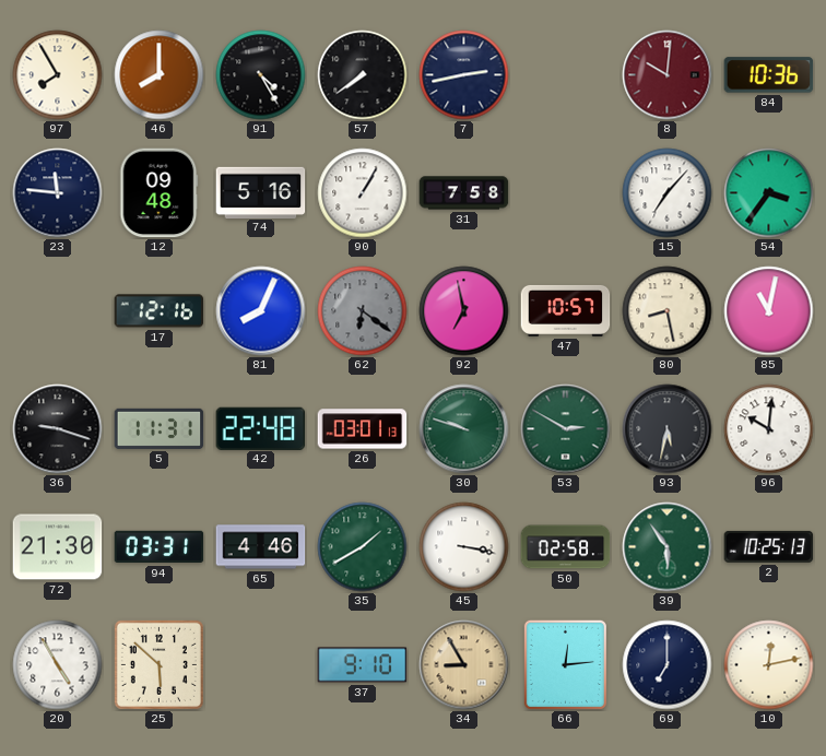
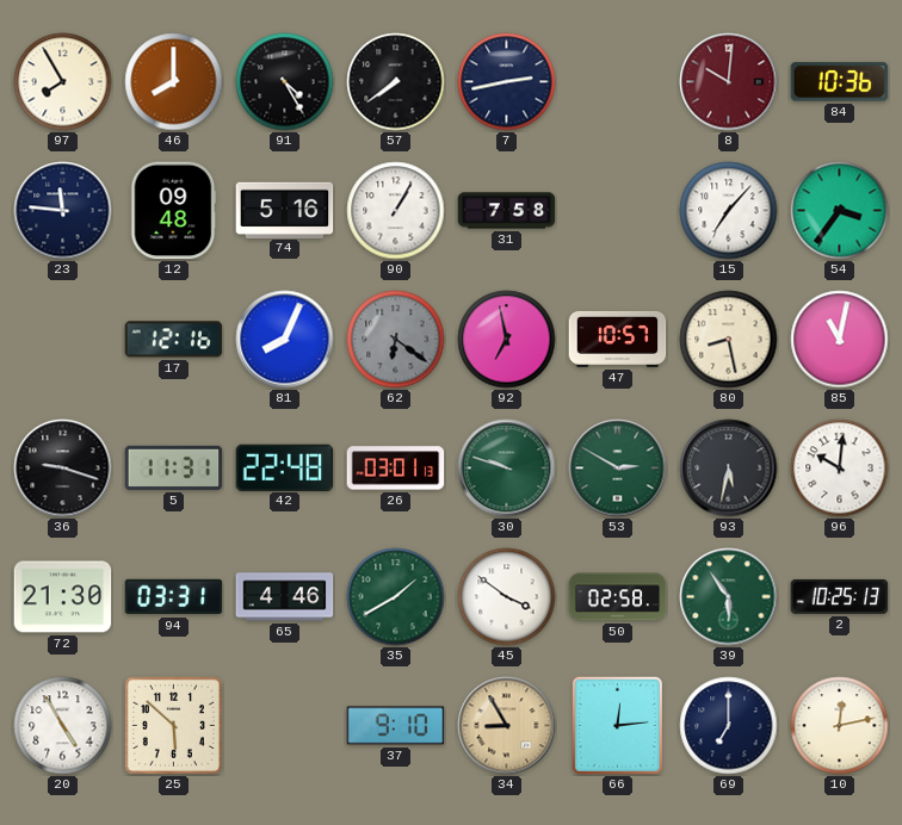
45: 3:17 -> 3:51 (507, 597)
